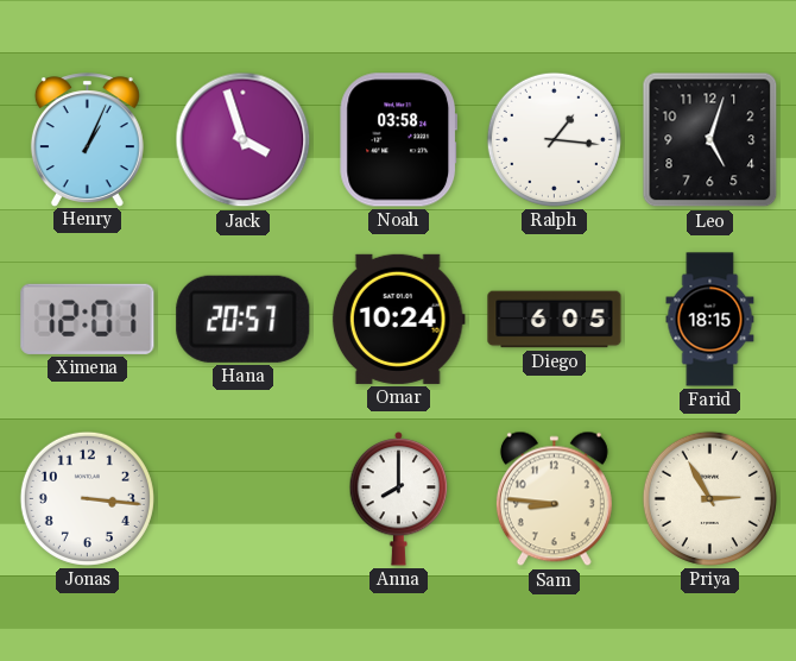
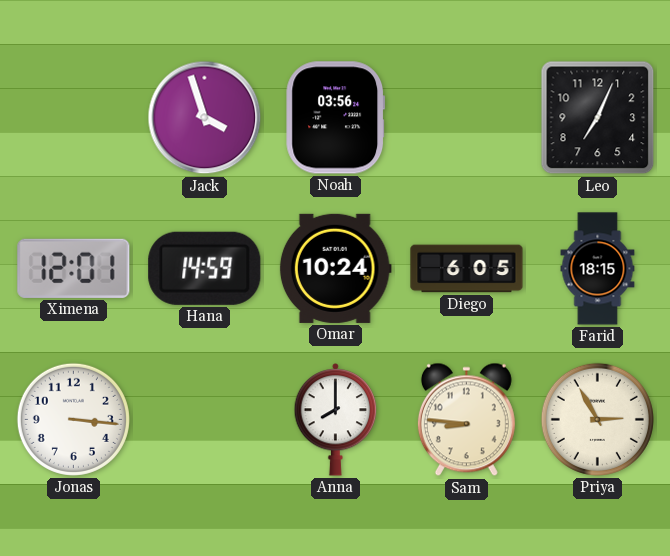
Henry: 1:04 -> none (87, 139)
Noah: 03:58 -> 03:56 (336, 118)
Ralph: 1:16 -> none (554, 139)
Leo: 5:03 -> 7:04 (598, 118)
Hana: 20:57 -> 14:59 (205, 268)
